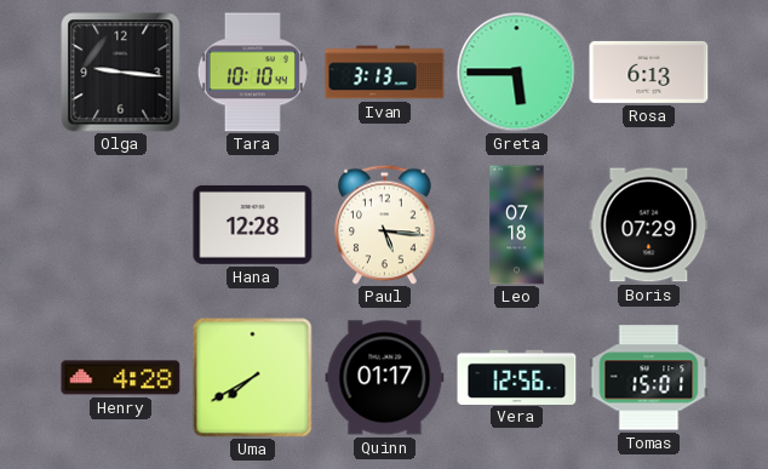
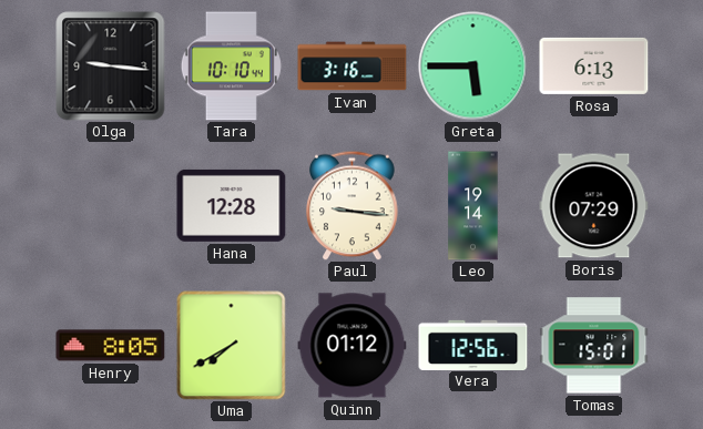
Ivan: 3:13 -> 3:16 (353, 67)
Paul: 5:16 -> 9:16 (353, 205)
Leo: 07:18 -> 19:14 (473, 206)
Henry: 4:28 -> 8:05 (111, 346)
Quinn: 01:17 -> 01:12 (353, 346)
